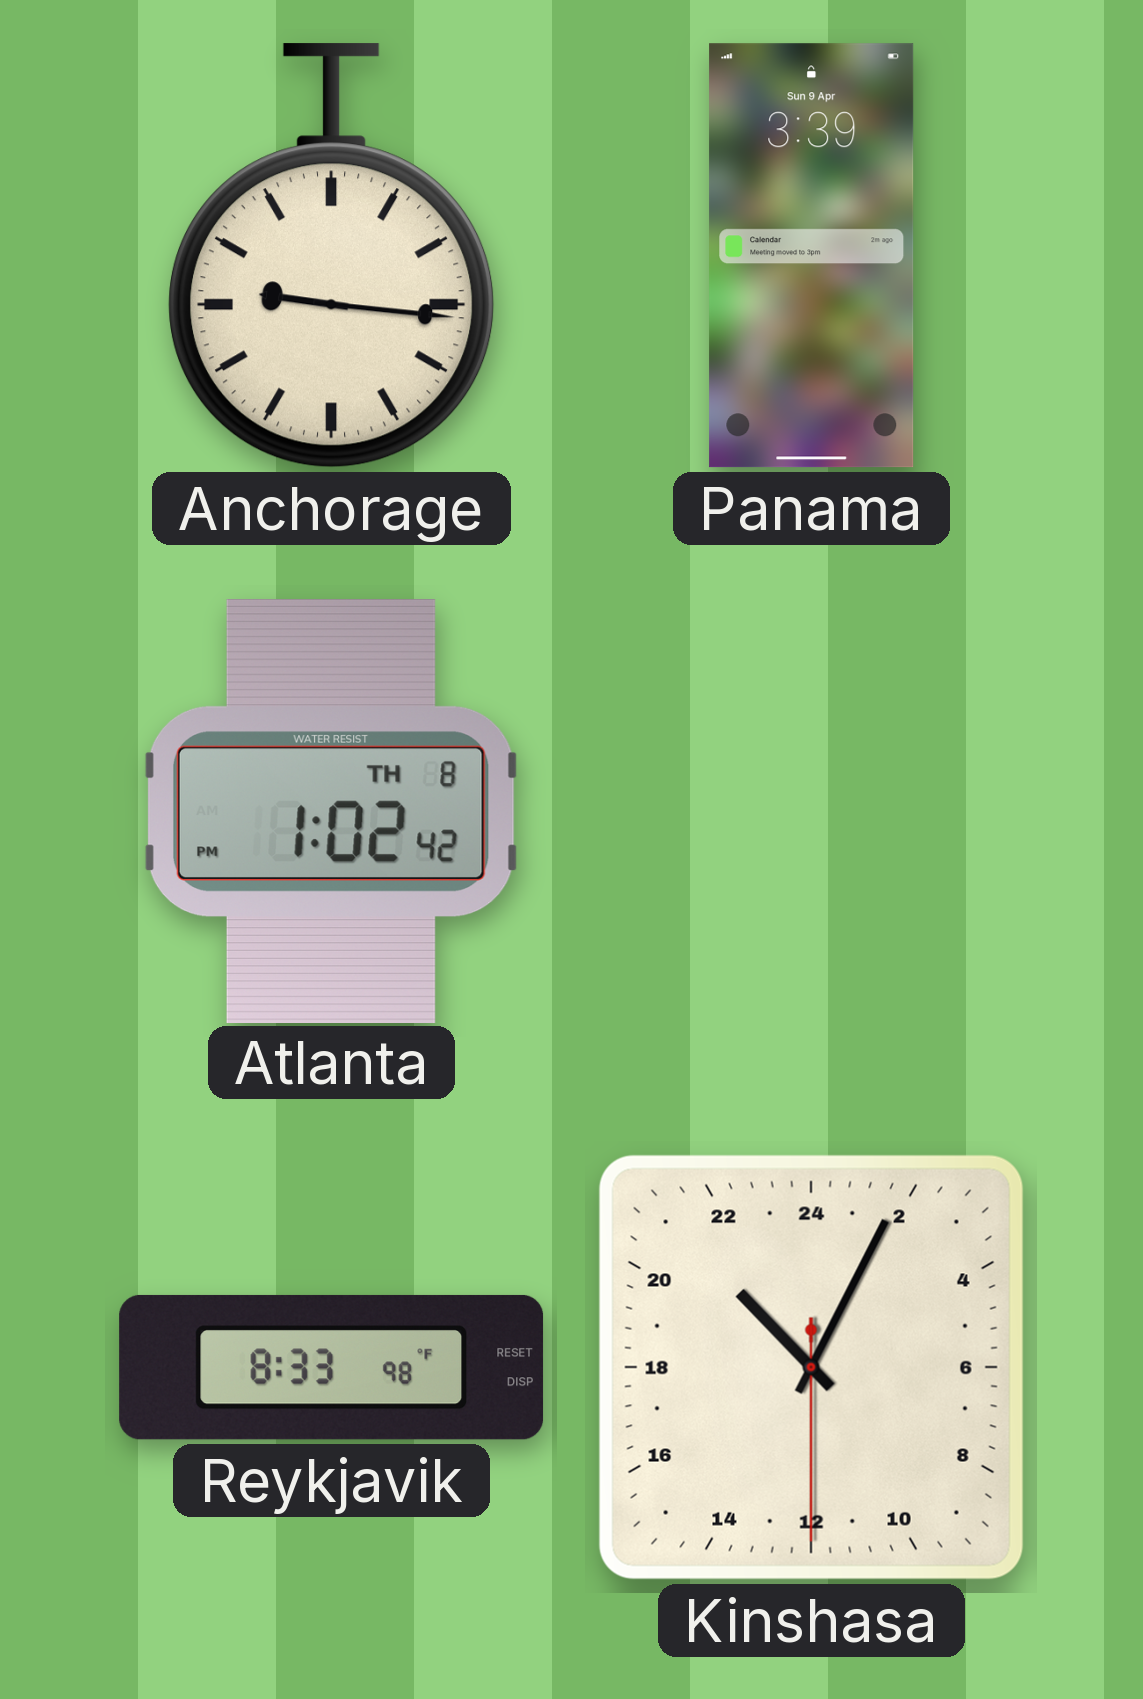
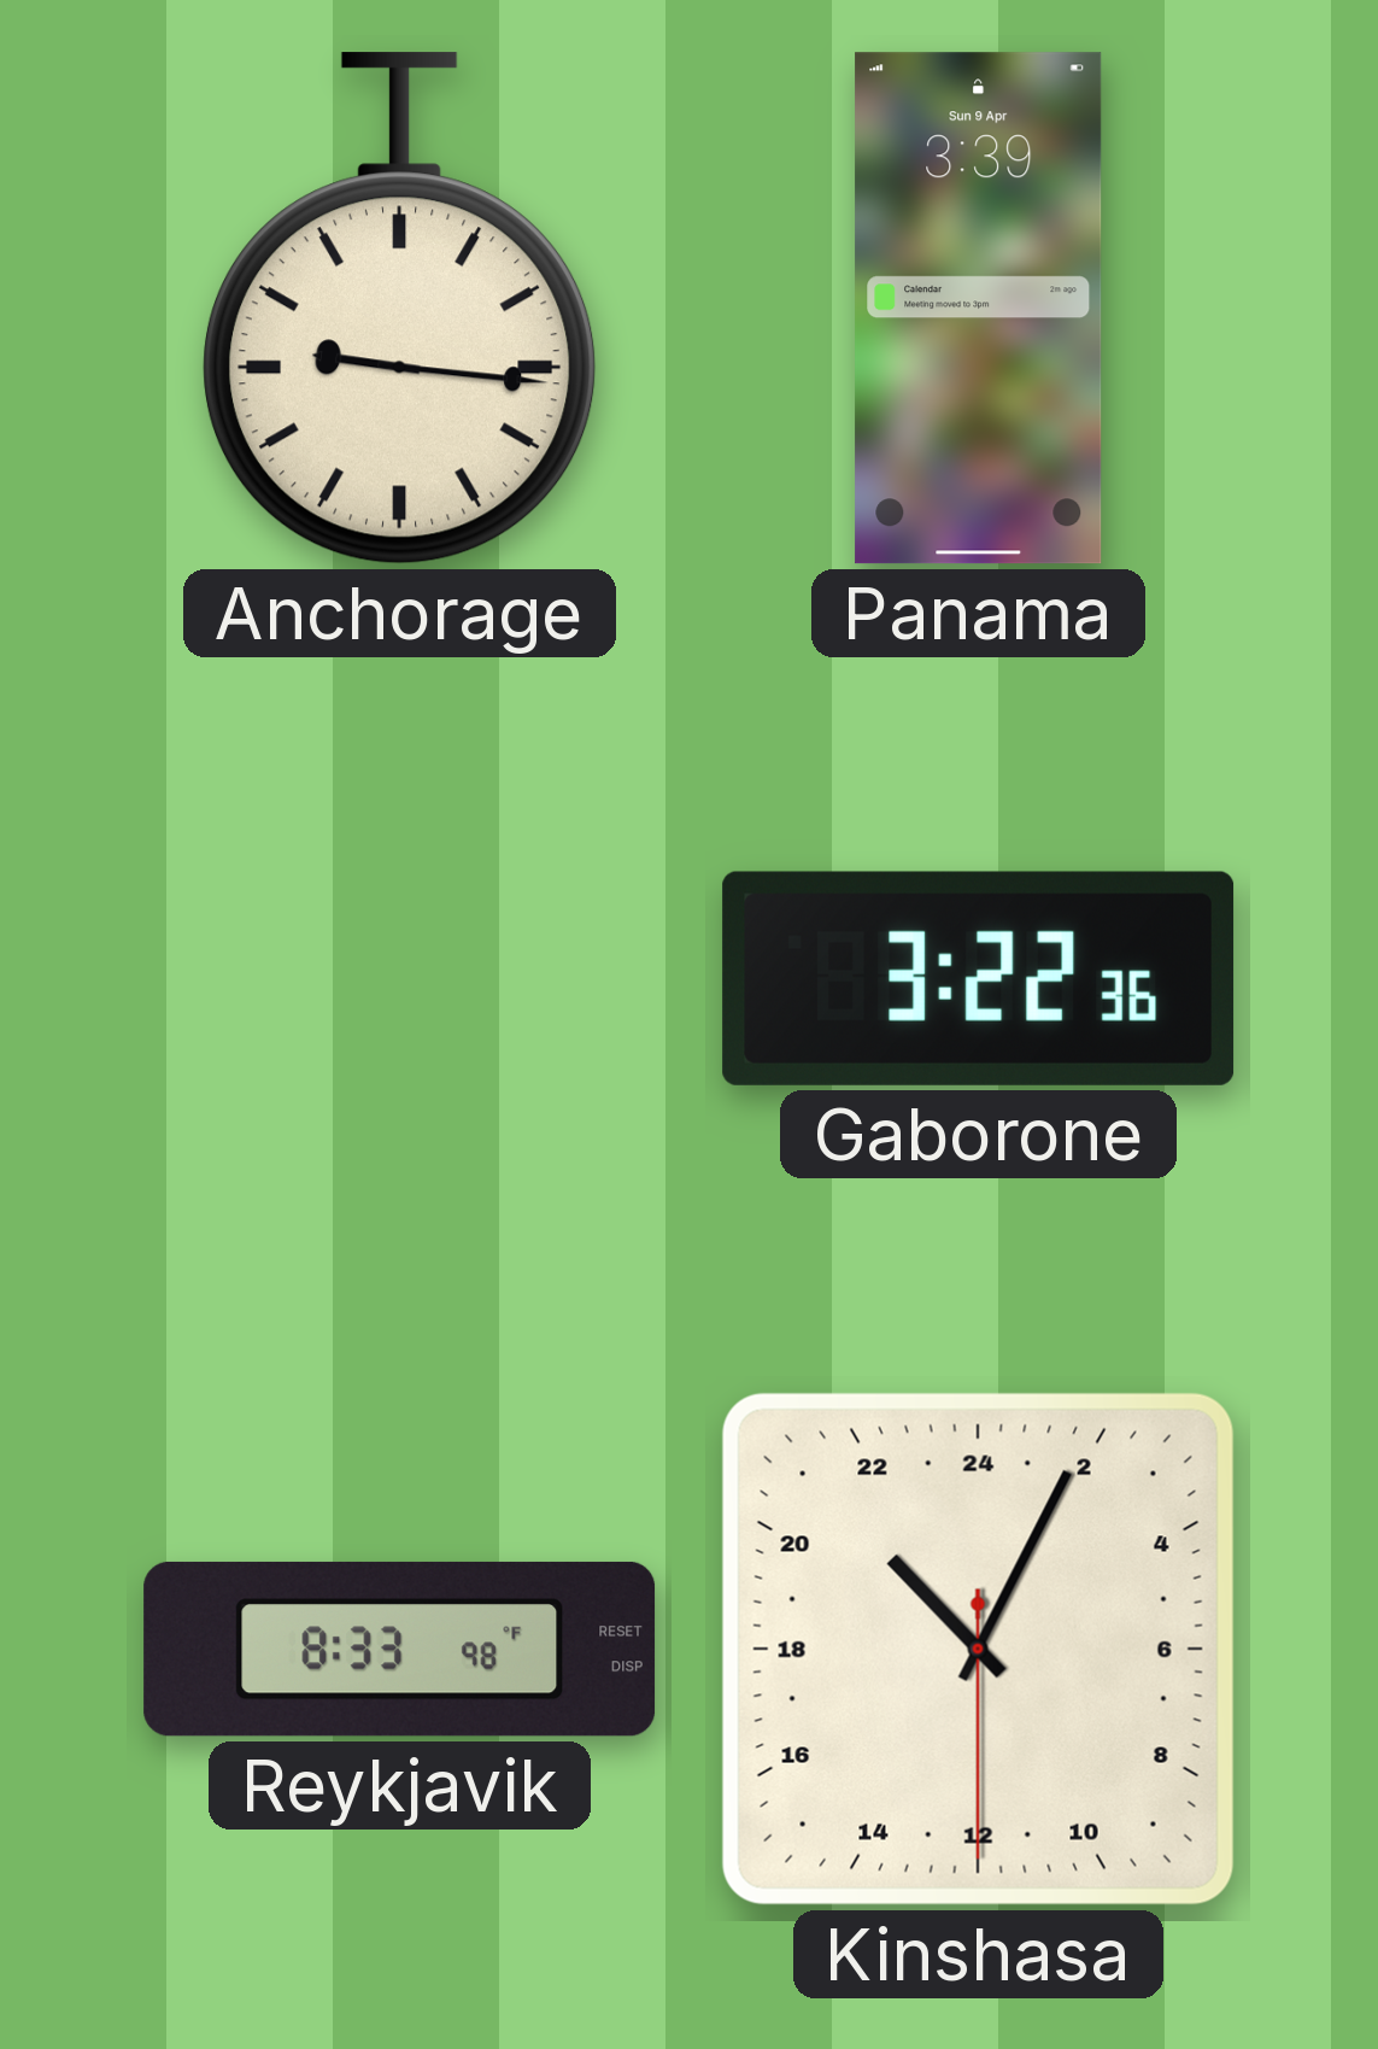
Atlanta: 1:02 -> none (331, 811)
Gaborone: none -> 3:22 (979, 978)
